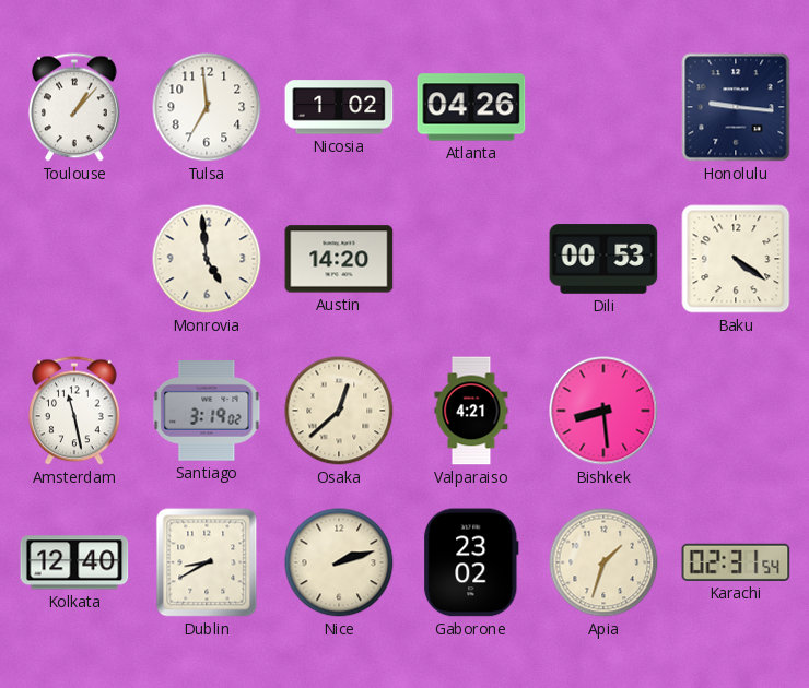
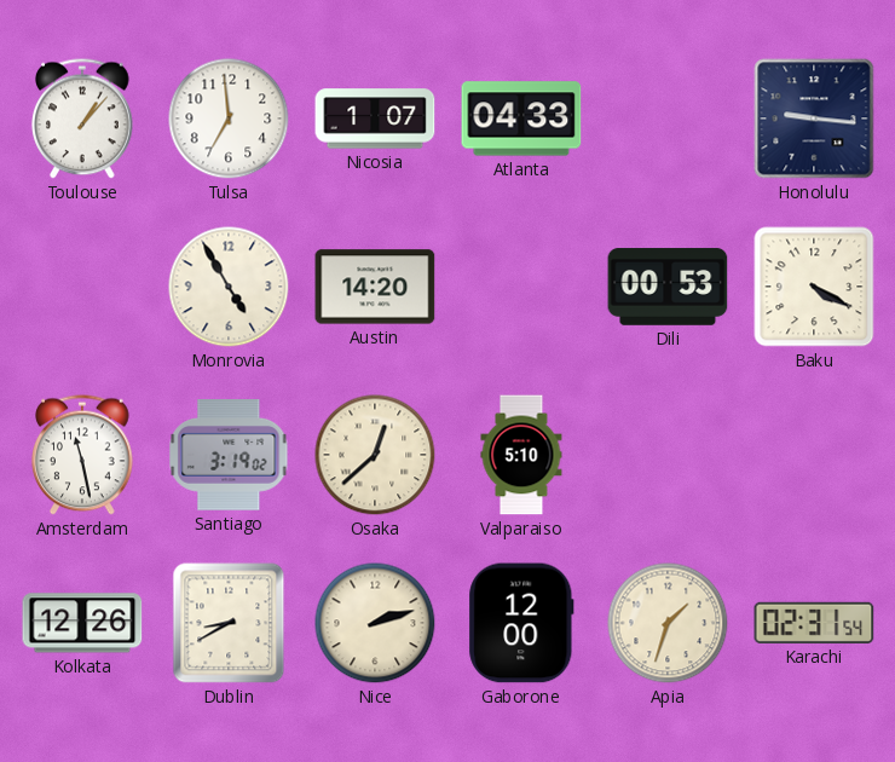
Nicosia: 1:02 -> 1:07 (375, 119)
Atlanta: 04:26 -> 04:33 (521, 119)
Monrovia: 4:59 -> 4:55 (229, 287)
Baku: 4:21 -> 4:20 (814, 287)
Valparaiso: 4:21 -> 5:10 (521, 455)
Bishkek: 8:29 -> none (603, 411)
Kolkata: 12:40 -> 12:26 (82, 623)
Gaborone: 23:02 -> 12:00 (521, 623)
